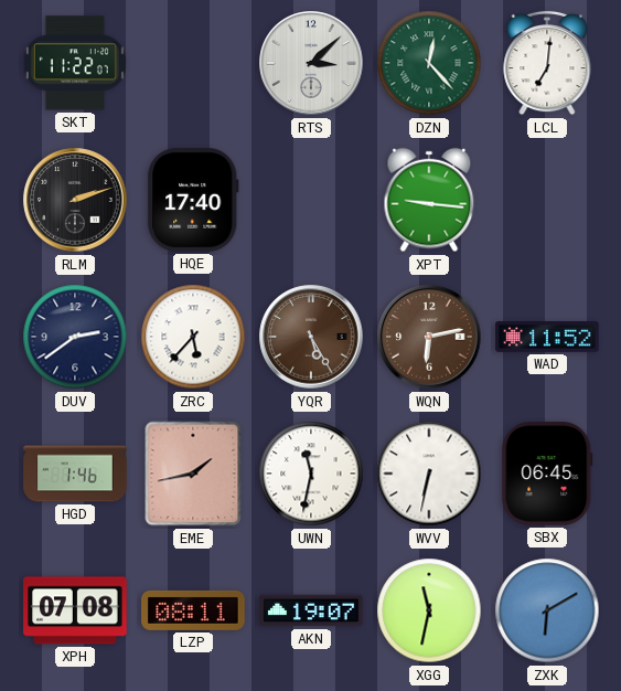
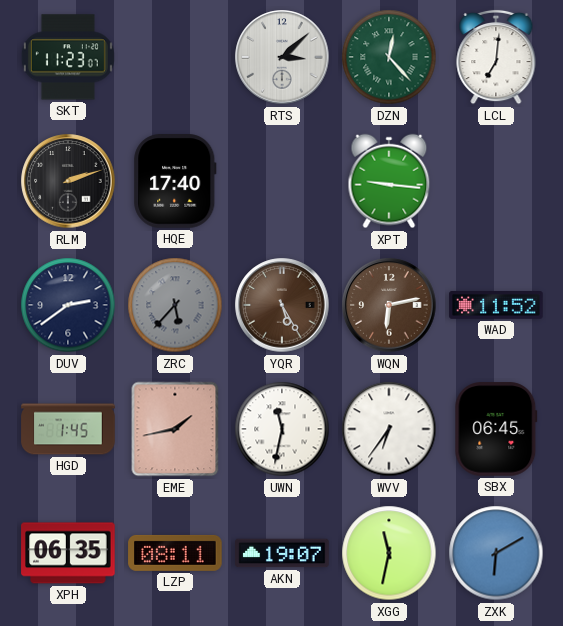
SKT: 11:22 -> 11:23 (68, 57)
ZRC dial: white -> grey (175, 305)
HGD: 1:46 -> 1:45 (68, 429)
WVV: 6:32 -> 6:36 (389, 429)
XPH: 07:08 -> 06:35 (68, 553)
